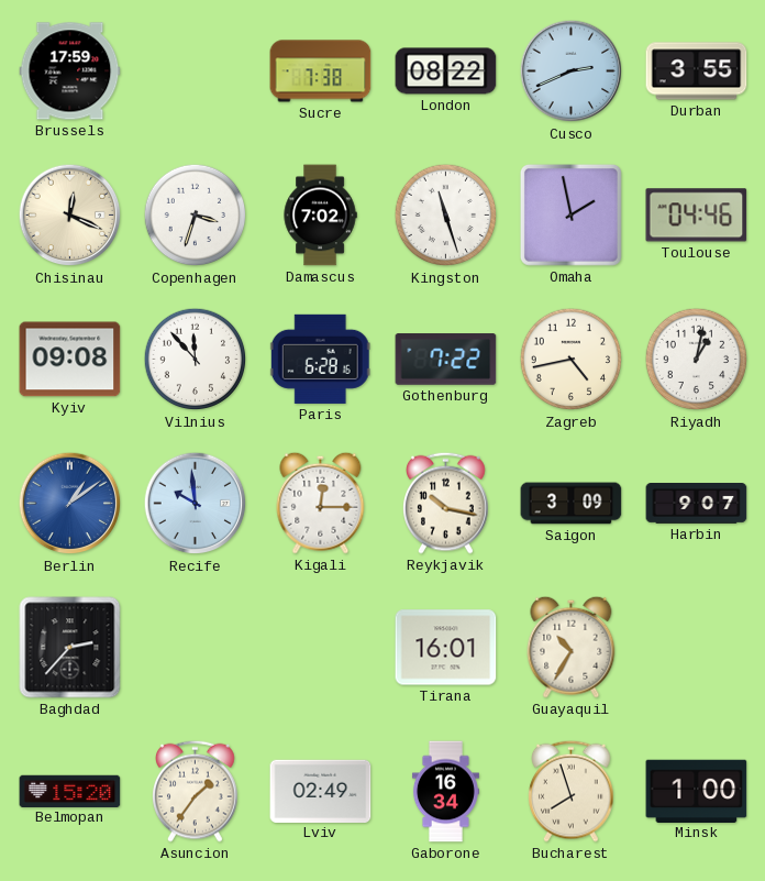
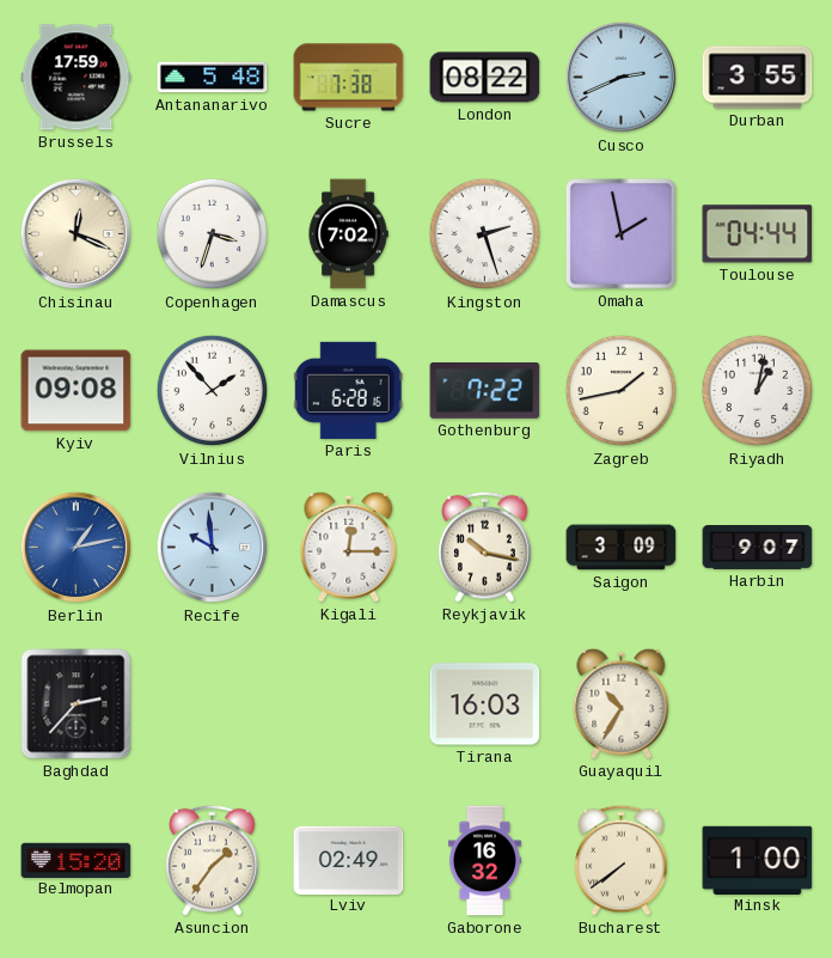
Antananarivo: none -> 5:48 (213, 78)
Kingston: 11:27 -> 2:27 (485, 234)
Toulouse: 04:46 -> 04:44 (758, 234)
Vilnius: 11:53 -> 1:53 (213, 391)
Zagreb: 4:43 -> 1:43 (622, 391)
Berlin: 1:09 -> 1:13 (77, 548)
Tirana: 16:01 -> 16:03 (485, 704)
Gaborone: 16:34 -> 16:32 (484, 861)
Bucharest: 7:57 -> 7:39 (622, 860)
